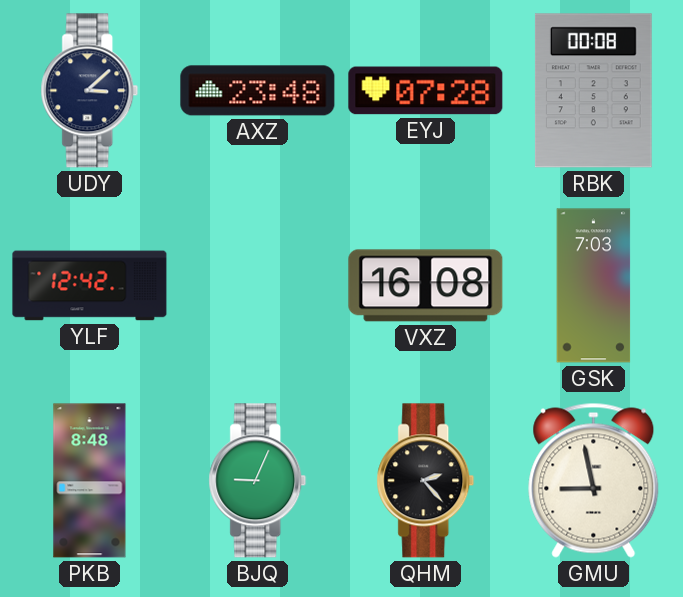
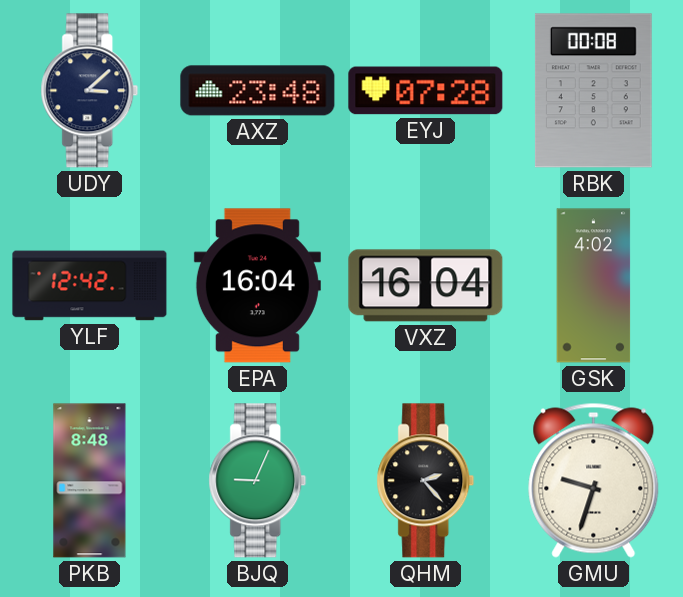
EPA: none -> 16:04 (257, 286)
VXZ: 16:08 -> 16:04 (426, 286)
GSK: 7:03 -> 4:02 (594, 286)
GMU: 8:58 -> 9:33 (594, 480)
